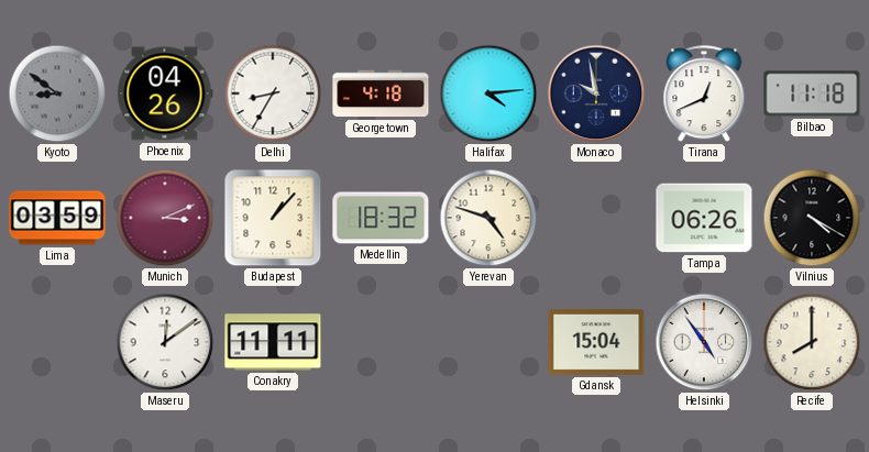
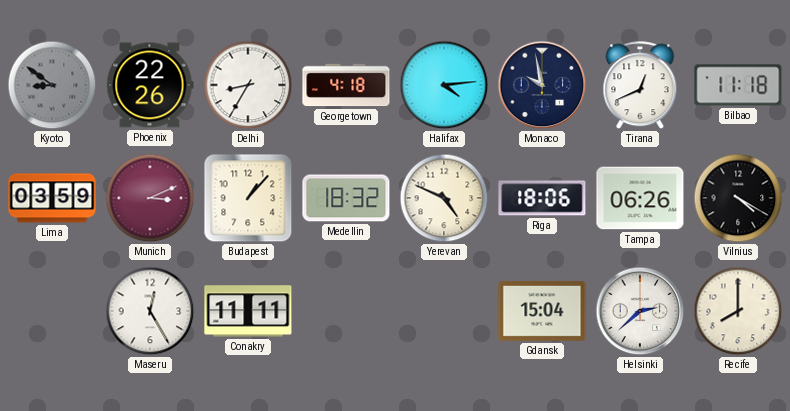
Phoenix: 04:26 -> 22:26 (150, 85)
Yerevan: 4:48 -> 4:49 (444, 198)
Riga: none -> 18:06 (542, 198)
Maseru: 12:09 -> 12:25 (150, 311)
Helsinki: 4:54 -> 2:38 (640, 311)
